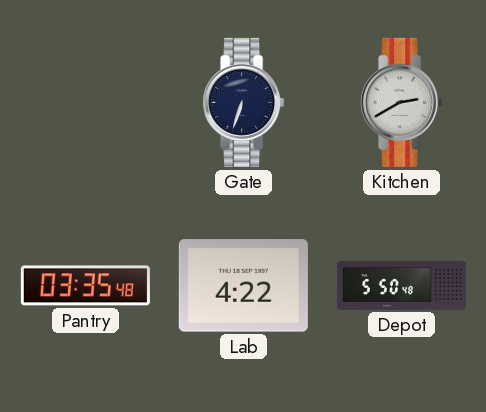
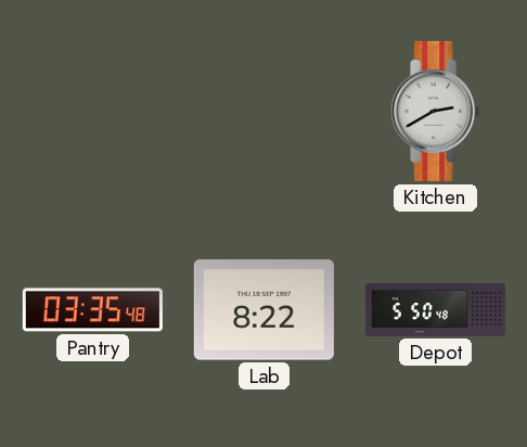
Gate: 6:33 -> none (244, 102)
Lab: 4:22 -> 8:22 (263, 310)
